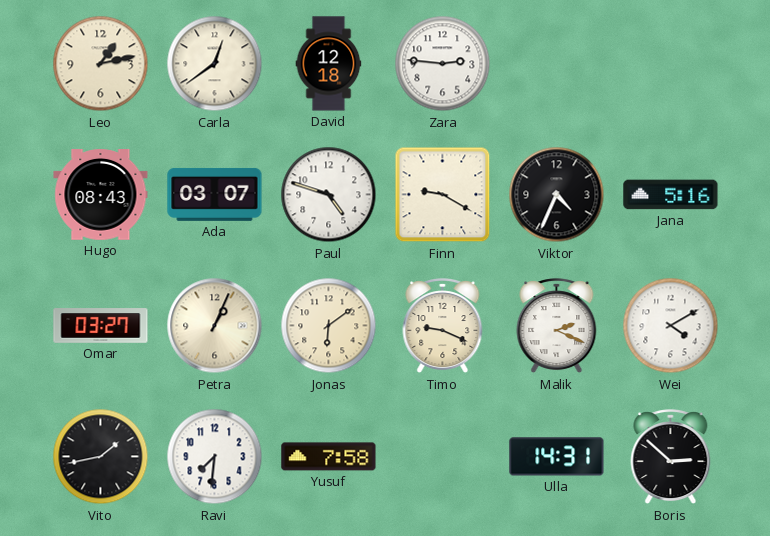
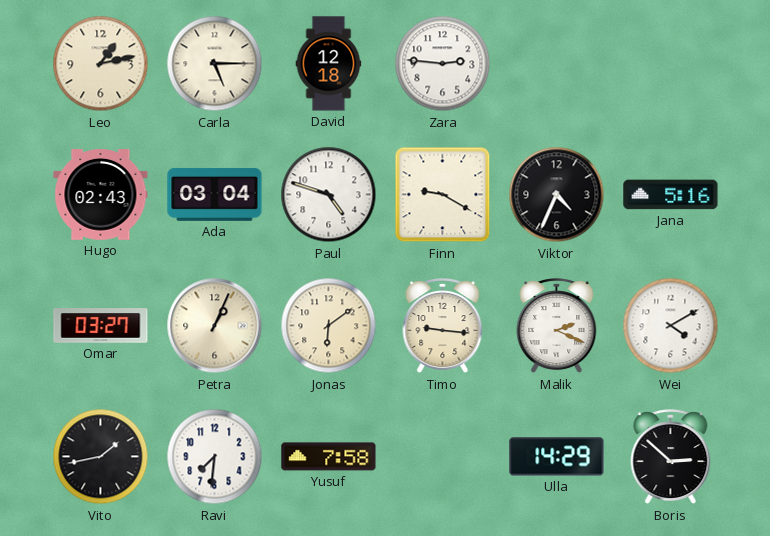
Carla: 12:39 -> 5:15 (215, 64)
Hugo: 08:43 -> 02:43 (101, 195)
Ada: 03:07 -> 03:04 (215, 194)
Timo: 9:19 -> 9:16 (443, 326)
Ulla: 14:31 -> 14:29 (557, 457)
